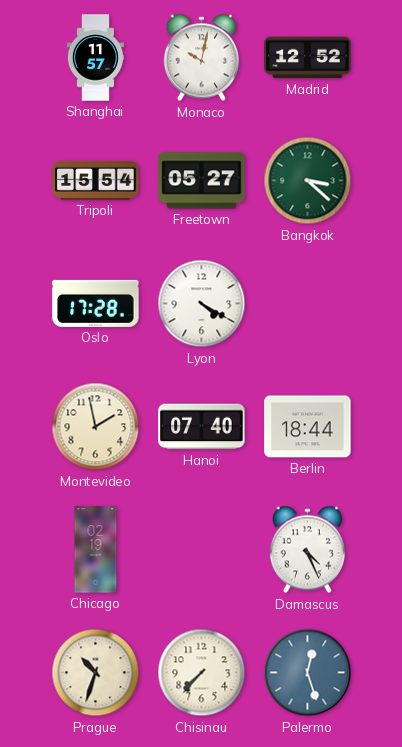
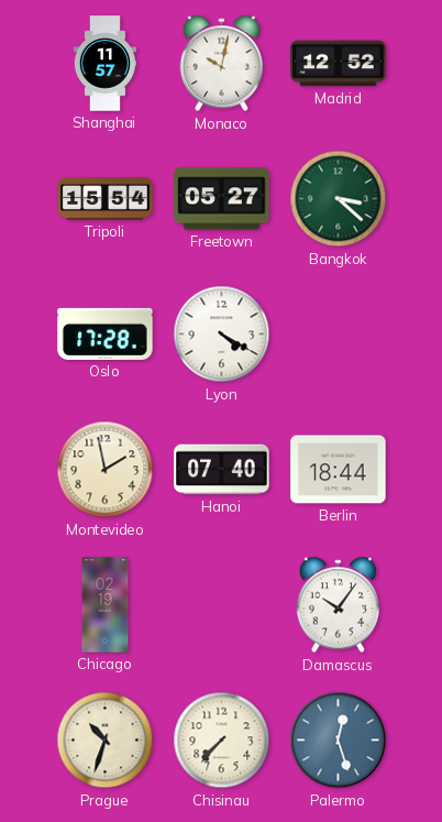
Damascus: 4:26 -> 10:06 (338, 605)
